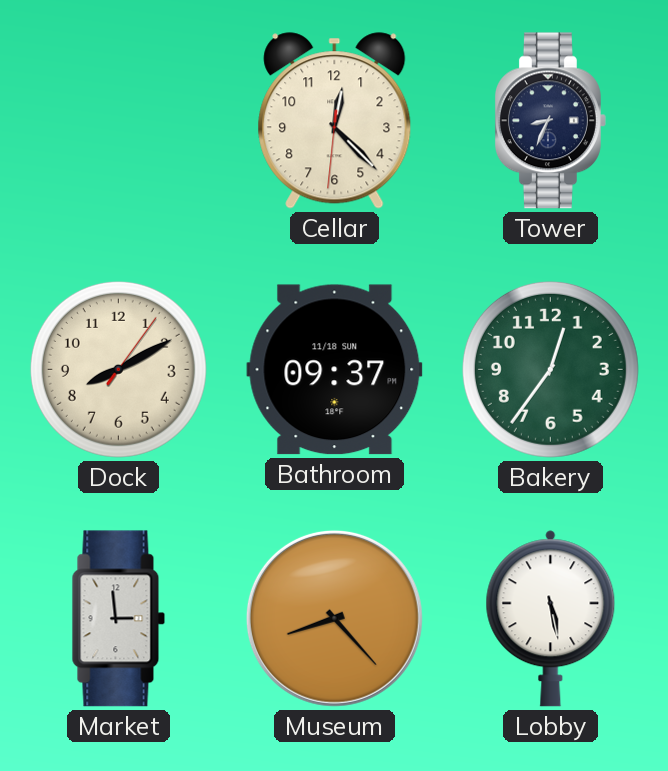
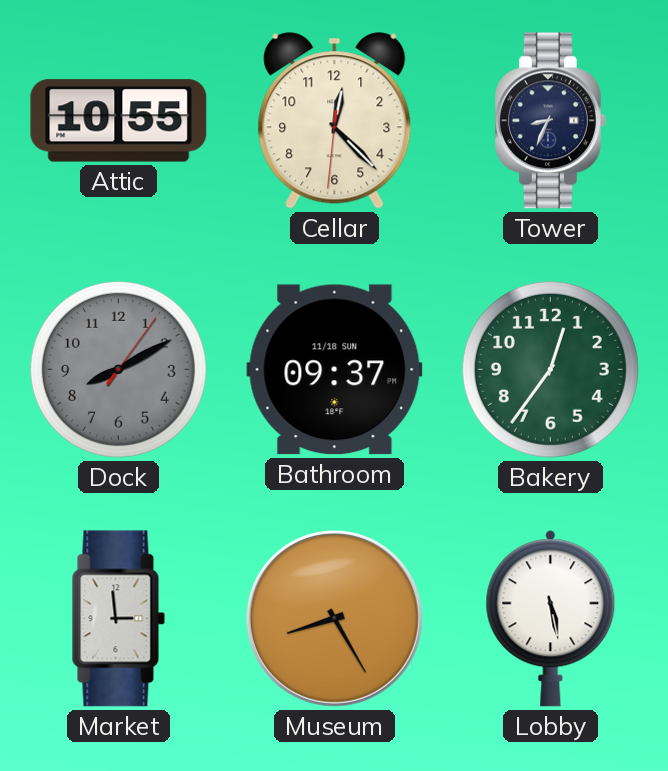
Attic: none -> 10:55 (119, 121)
Dock dial: cream -> grey (118, 369)
Museum: 8:23 -> 8:25 (334, 618)
